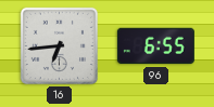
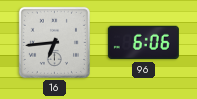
96: 6:55 -> 6:06 (143, 43)
